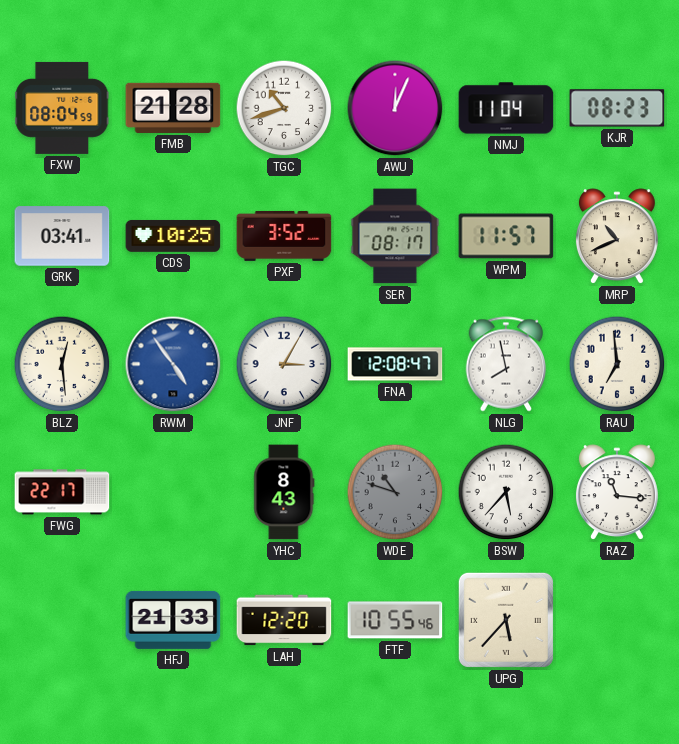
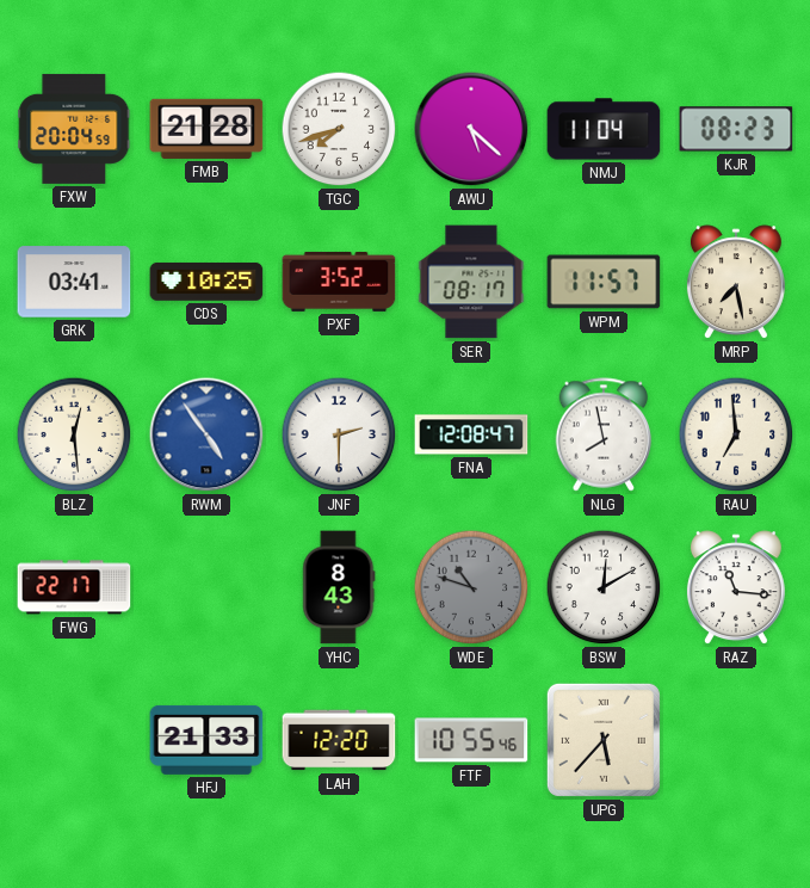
FXW: 08:04 -> 20:04 (74, 129)
TGC: 10:42 -> 7:42 (339, 129)
AWU: 12:04 -> 5:22 (471, 129)
MRP: 10:41 -> 7:28 (736, 283)
JNF: 3:05 -> 2:30 (339, 434)
BSW: 5:37 -> 12:10 (604, 587)
